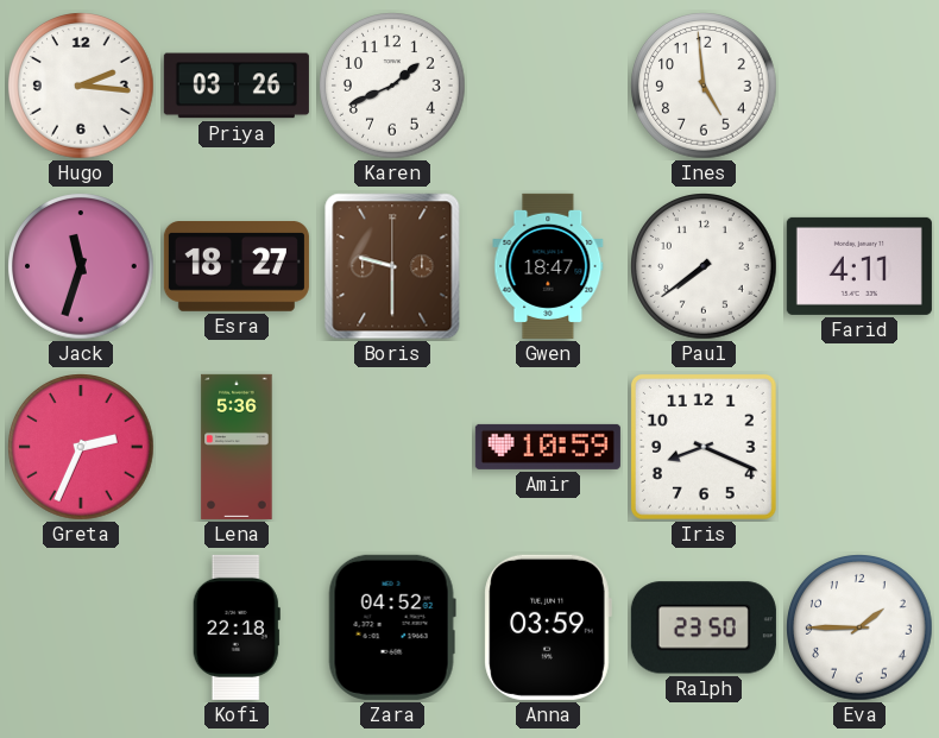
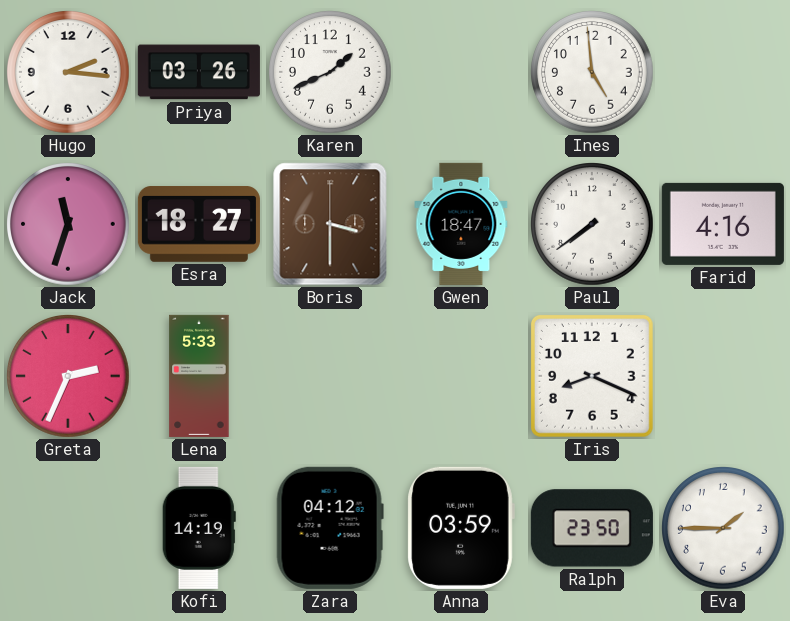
Boris: 9:30 -> 3:30 (330, 224)
Farid: 4:11 -> 4:16 (723, 224)
Lena: 5:36 -> 5:33 (199, 376)
Amir: 10:59 -> none (548, 447)
Kofi: 22:18 -> 14:19 (199, 528)
Zara: 04:52 -> 04:12 (330, 528)
